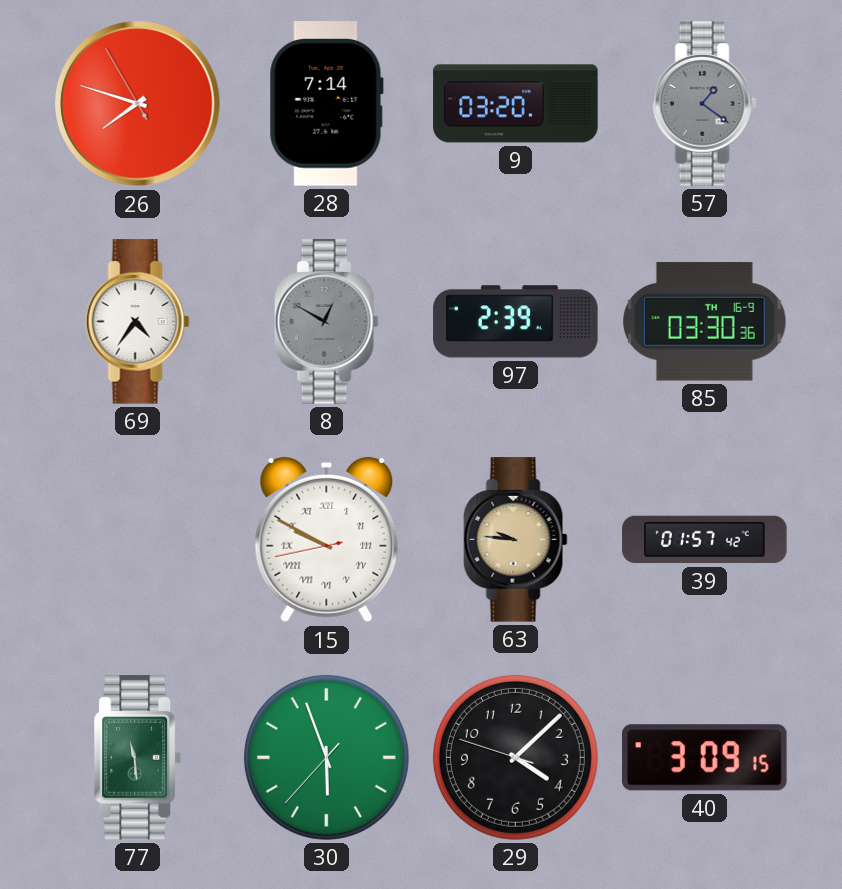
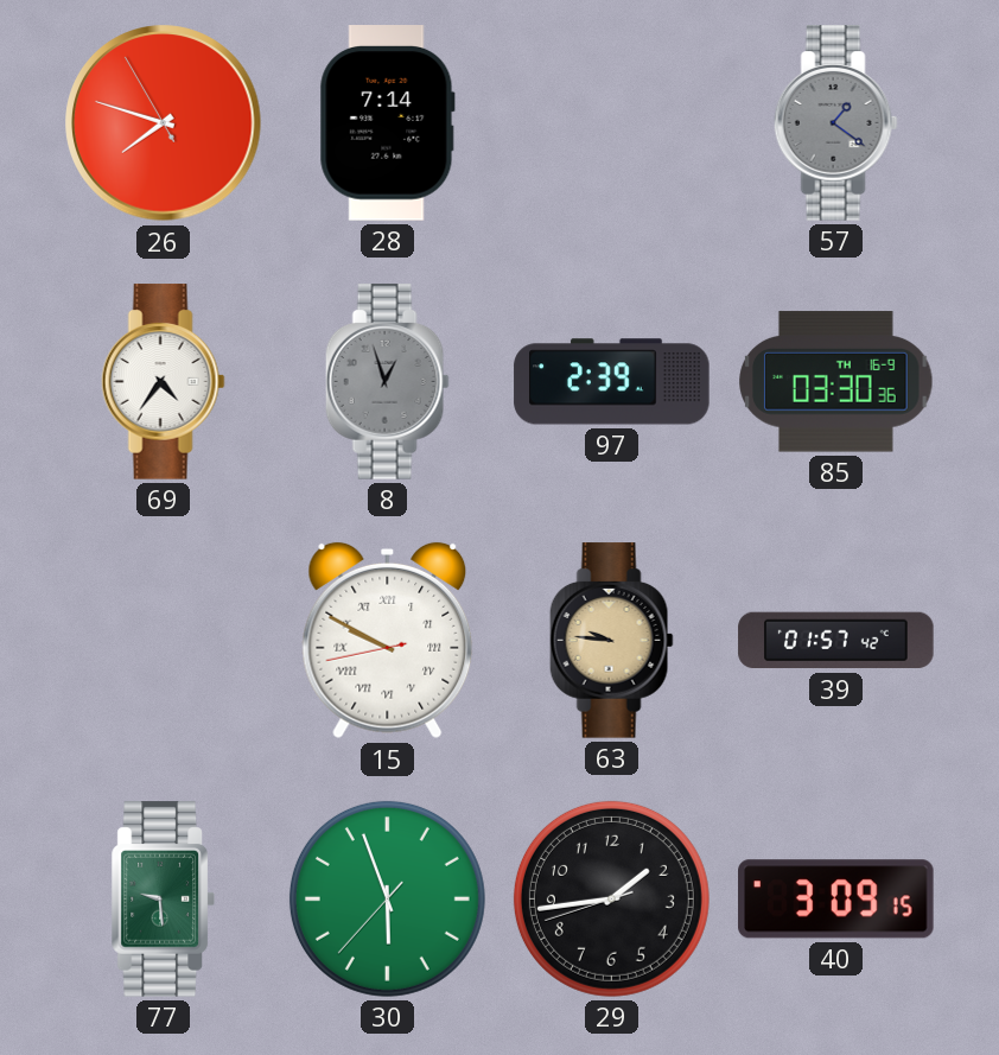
9: 03:20 -> none (516, 104)
8: 12:50 -> 12:57 (387, 382)
77: 11:29 -> 9:29 (163, 900)
29: 4:07 -> 1:43 (611, 898)
